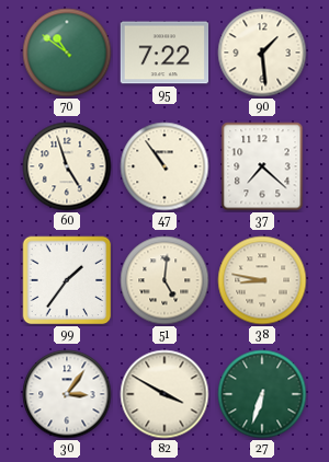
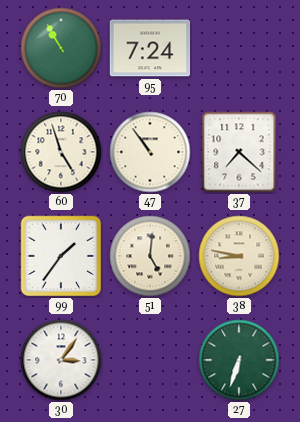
70: 10:51 -> 10:55 (61, 48)
95: 7:22 -> 7:24 (150, 48)
90: 1:29 -> none (262, 53)
82: 3:50 -> none (164, 394)
